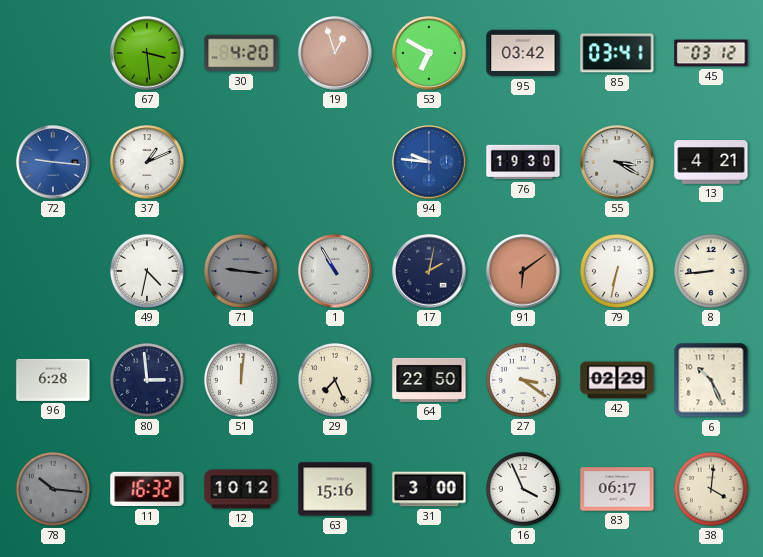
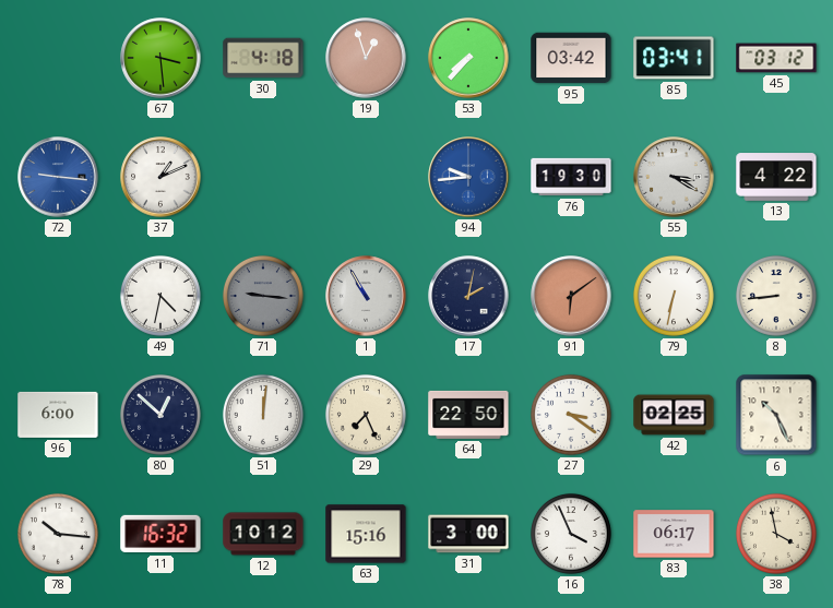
30: 4:20 -> 4:18 (263, 58)
53: 6:50 -> 7:37 (468, 58)
94: 9:46 -> 9:44 (468, 177)
13: 4:21 -> 4:22 (776, 177)
96: 6:28 -> 6:00 (58, 415)
80: 2:59 -> 12:52 (160, 415)
42: 02:29 -> 02:25 (674, 415)
78 dial: grey -> white (58, 534)
38: 4:01 -> 3:58 (776, 534)
